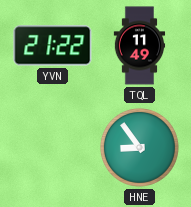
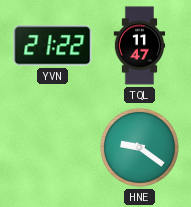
TQL: 11:49 -> 11:47 (140, 46)
HNE: 8:54 -> 9:21 (140, 148)
